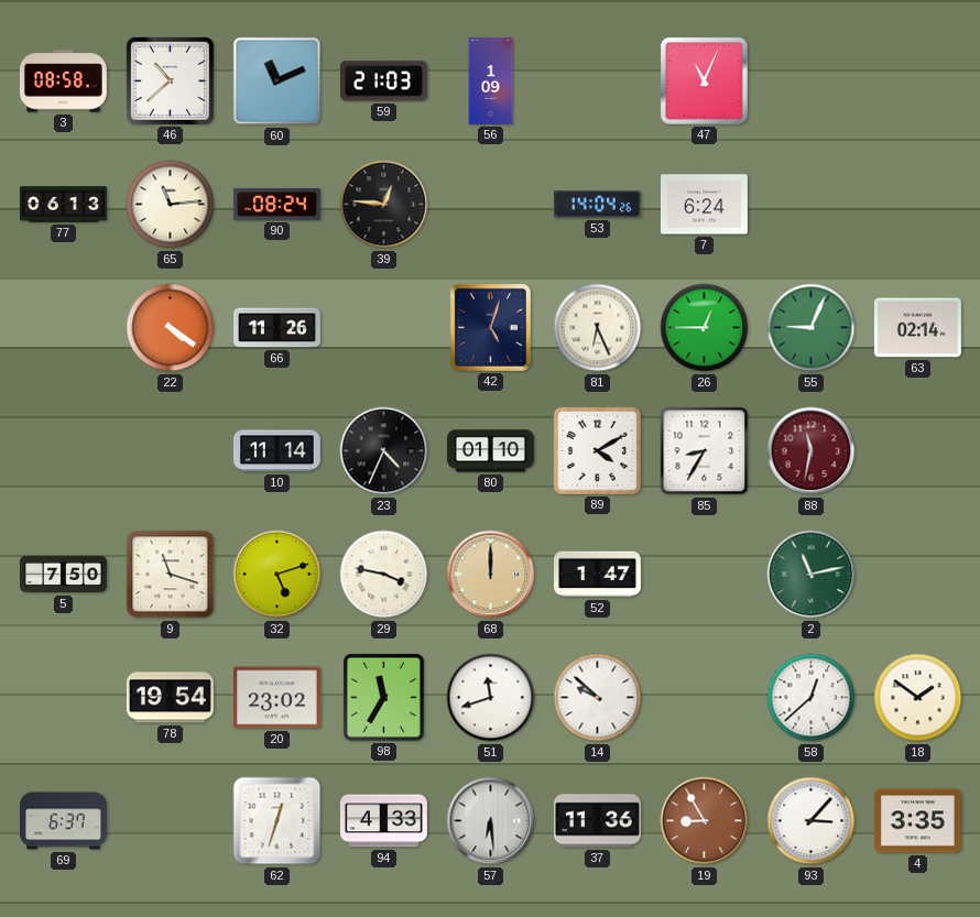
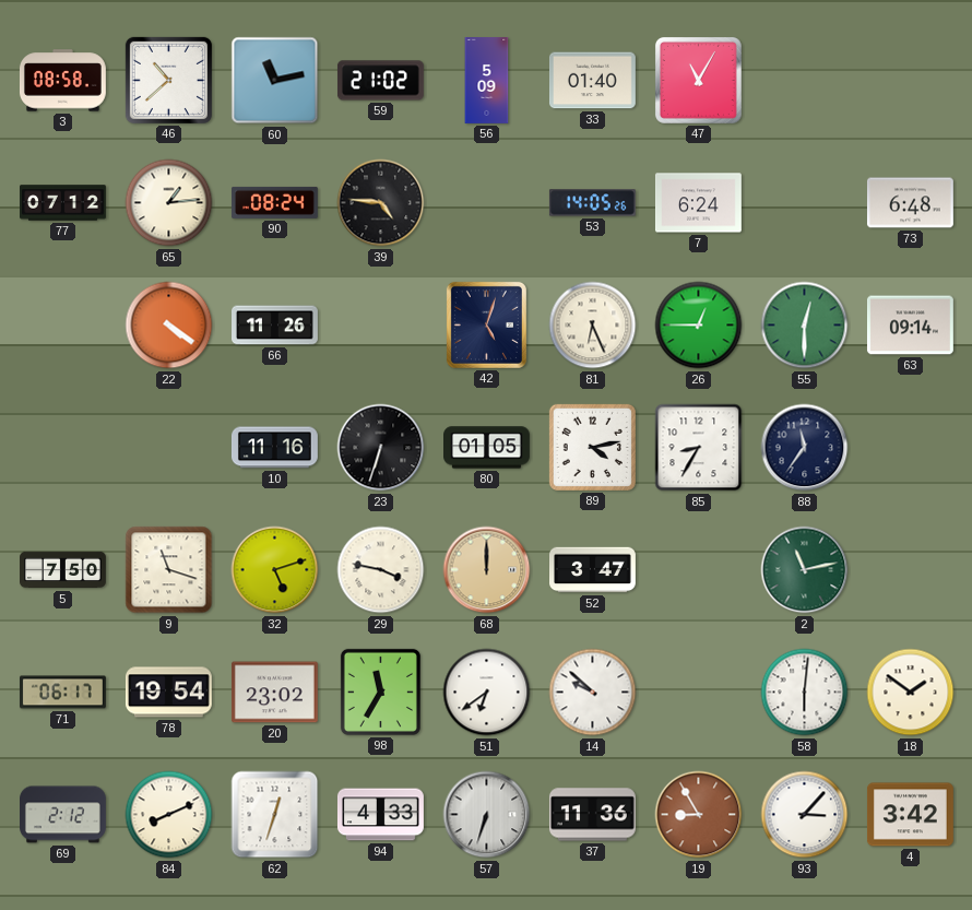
60: 11:11 -> 11:13 (275, 81)
59: 21:03 -> 21:02 (380, 81)
56: 1:09 -> 5:09 (487, 81)
33: none -> 01:40 (592, 81)
47: 11:04 -> 11:05 (698, 80)
77: 06:13 -> 07:12 (63, 203)
65: 11:14 -> 1:14 (169, 203)
39: 12:46 -> 4:46 (381, 203)
53: 14:04 -> 14:05 (592, 203)
73: none -> 6:48 (910, 203)
55: 9:04 -> 12:30 (805, 326)
63: 02:14 -> 09:14 (910, 326)
10: 11:14 -> 11:16 (274, 448)
23: 4:34 -> 6:33 (381, 448)
80: 01:10 -> 01:05 (487, 448)
89: 4:10 -> 4:13 (592, 447)
88: 11:32 -> 11:36 (805, 448)
88 dial: burgundy -> navy (805, 448)
52: 1:47 -> 3:47 (593, 570)
71: none -> 06:17 (63, 693)
51: 11:42 -> 6:39 (487, 693)
58: 12:38 -> 6:01 (805, 693)
69: 6:37 -> 2:12 (63, 815)
84: none -> 8:11 (169, 815)
57: 6:29 -> 6:33 (487, 815)
4: 3:35 -> 3:42 (910, 815)
